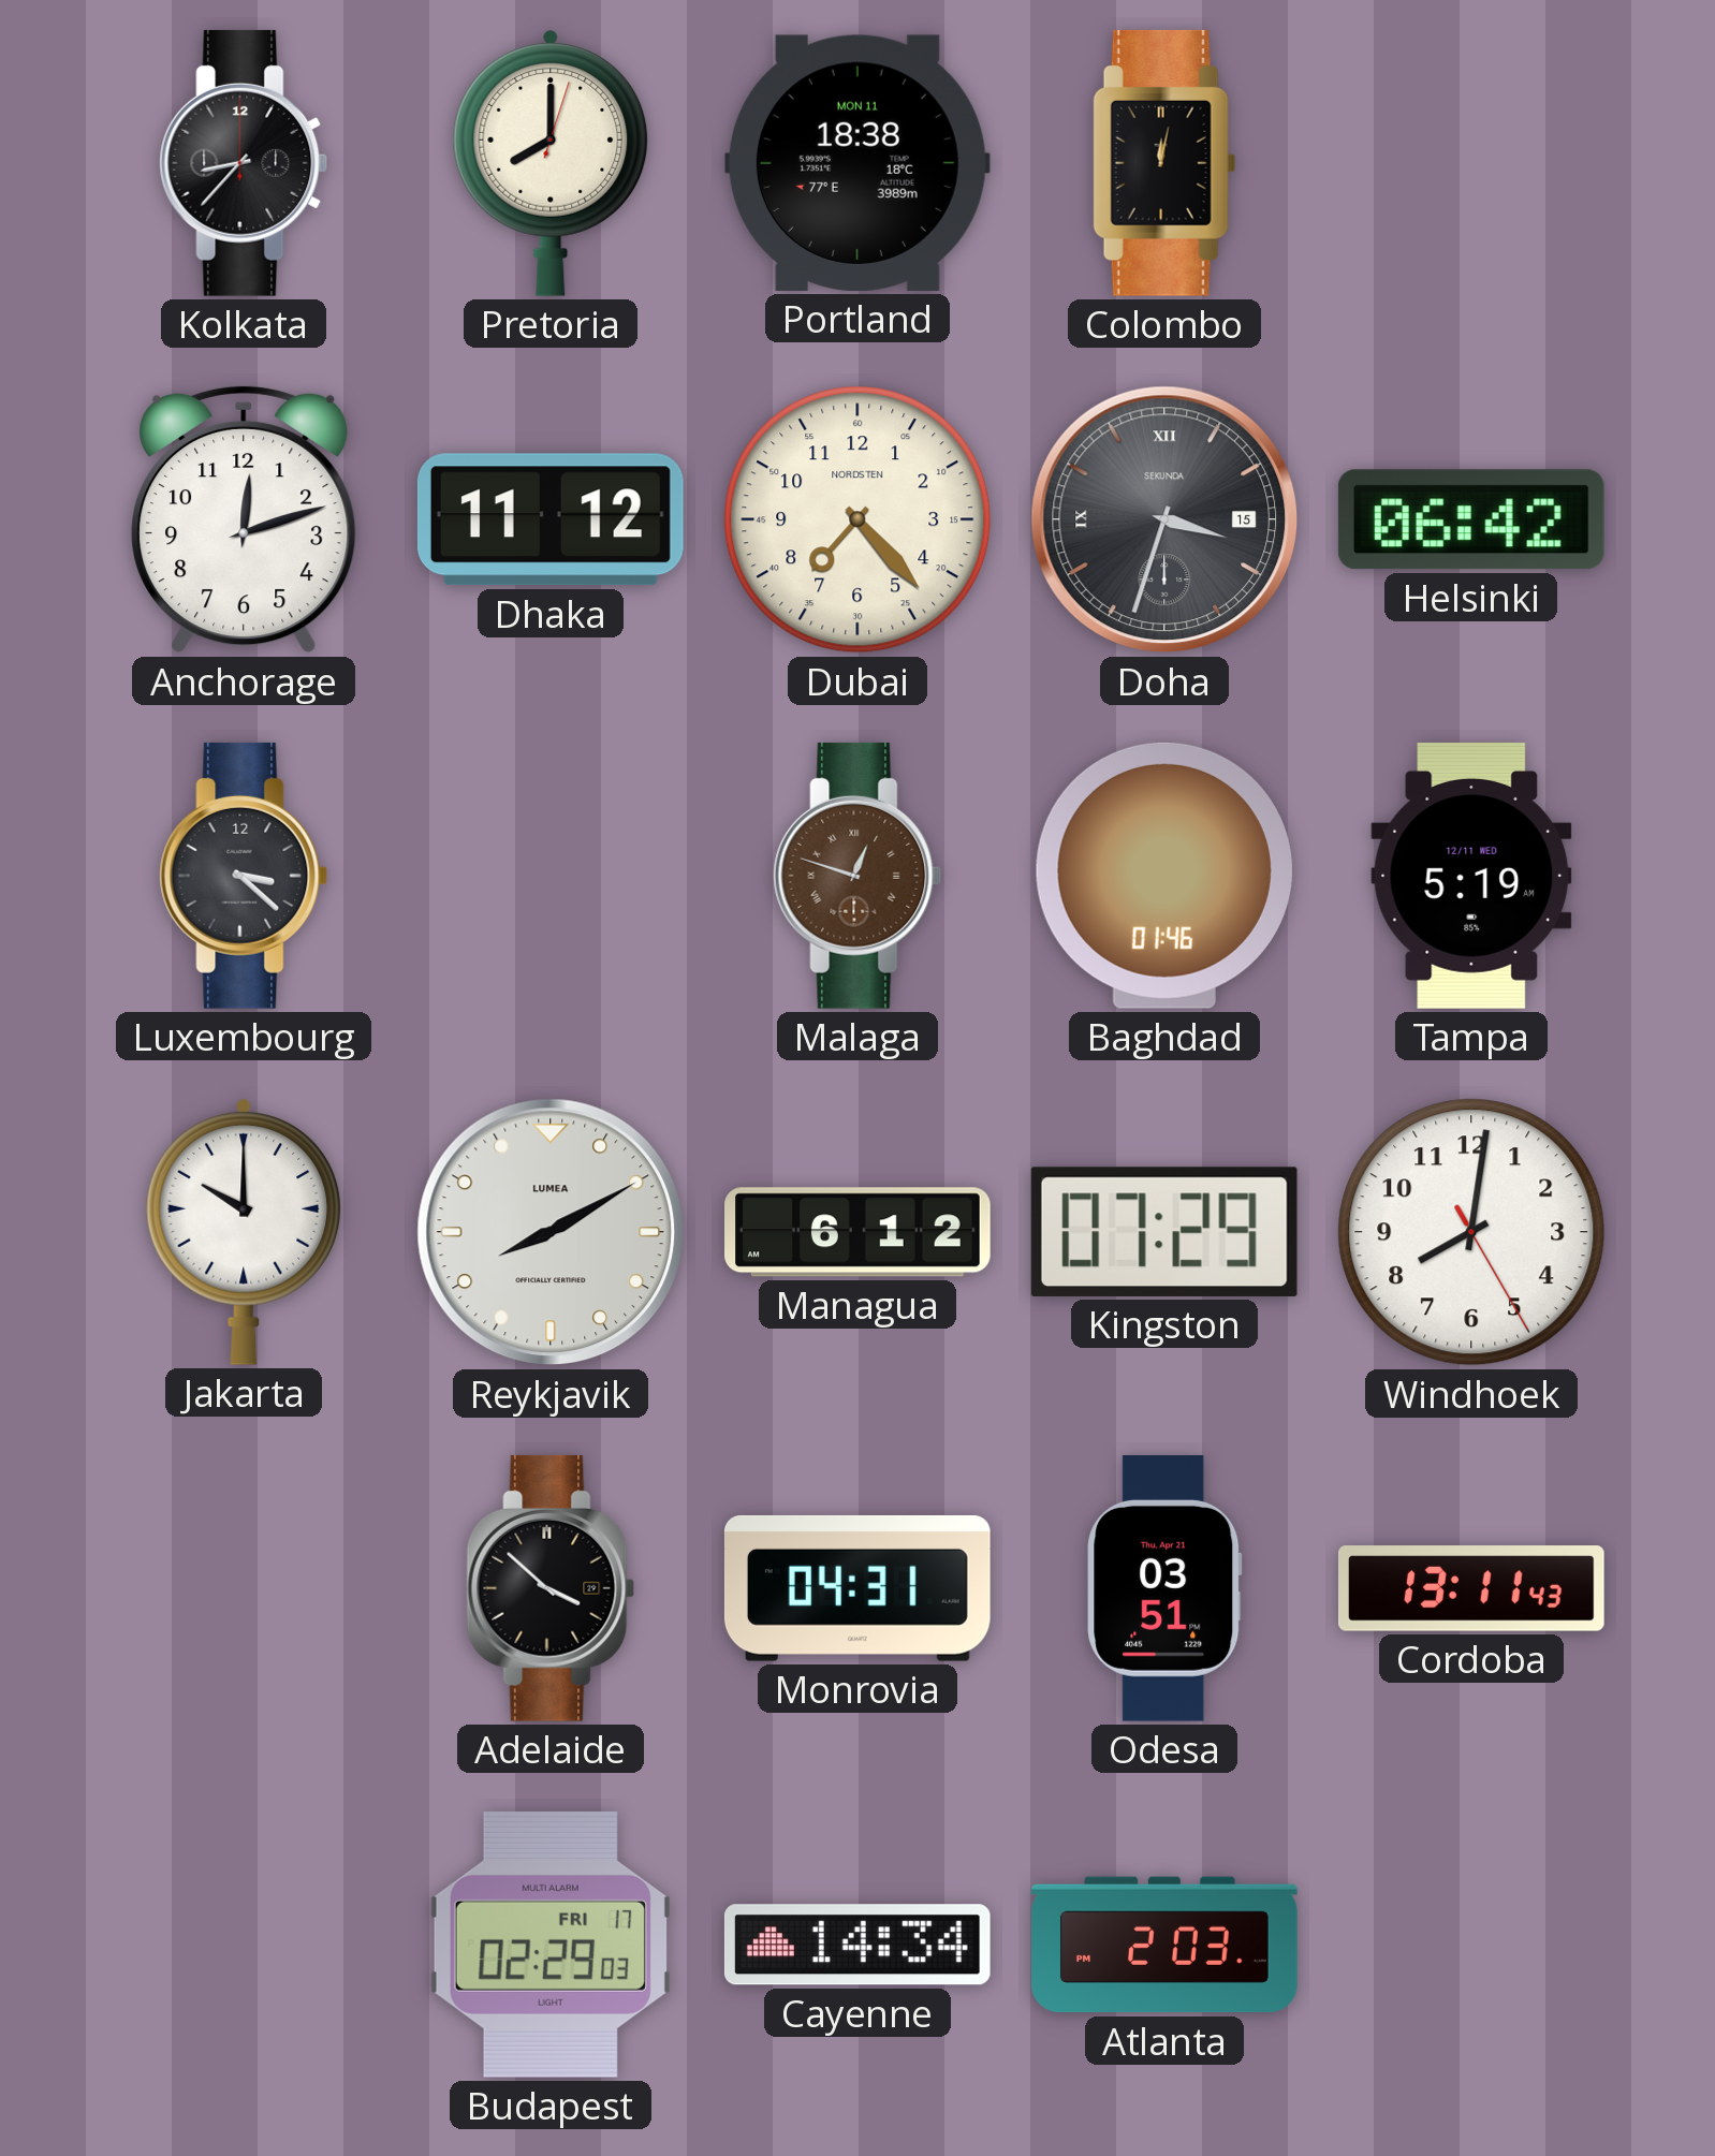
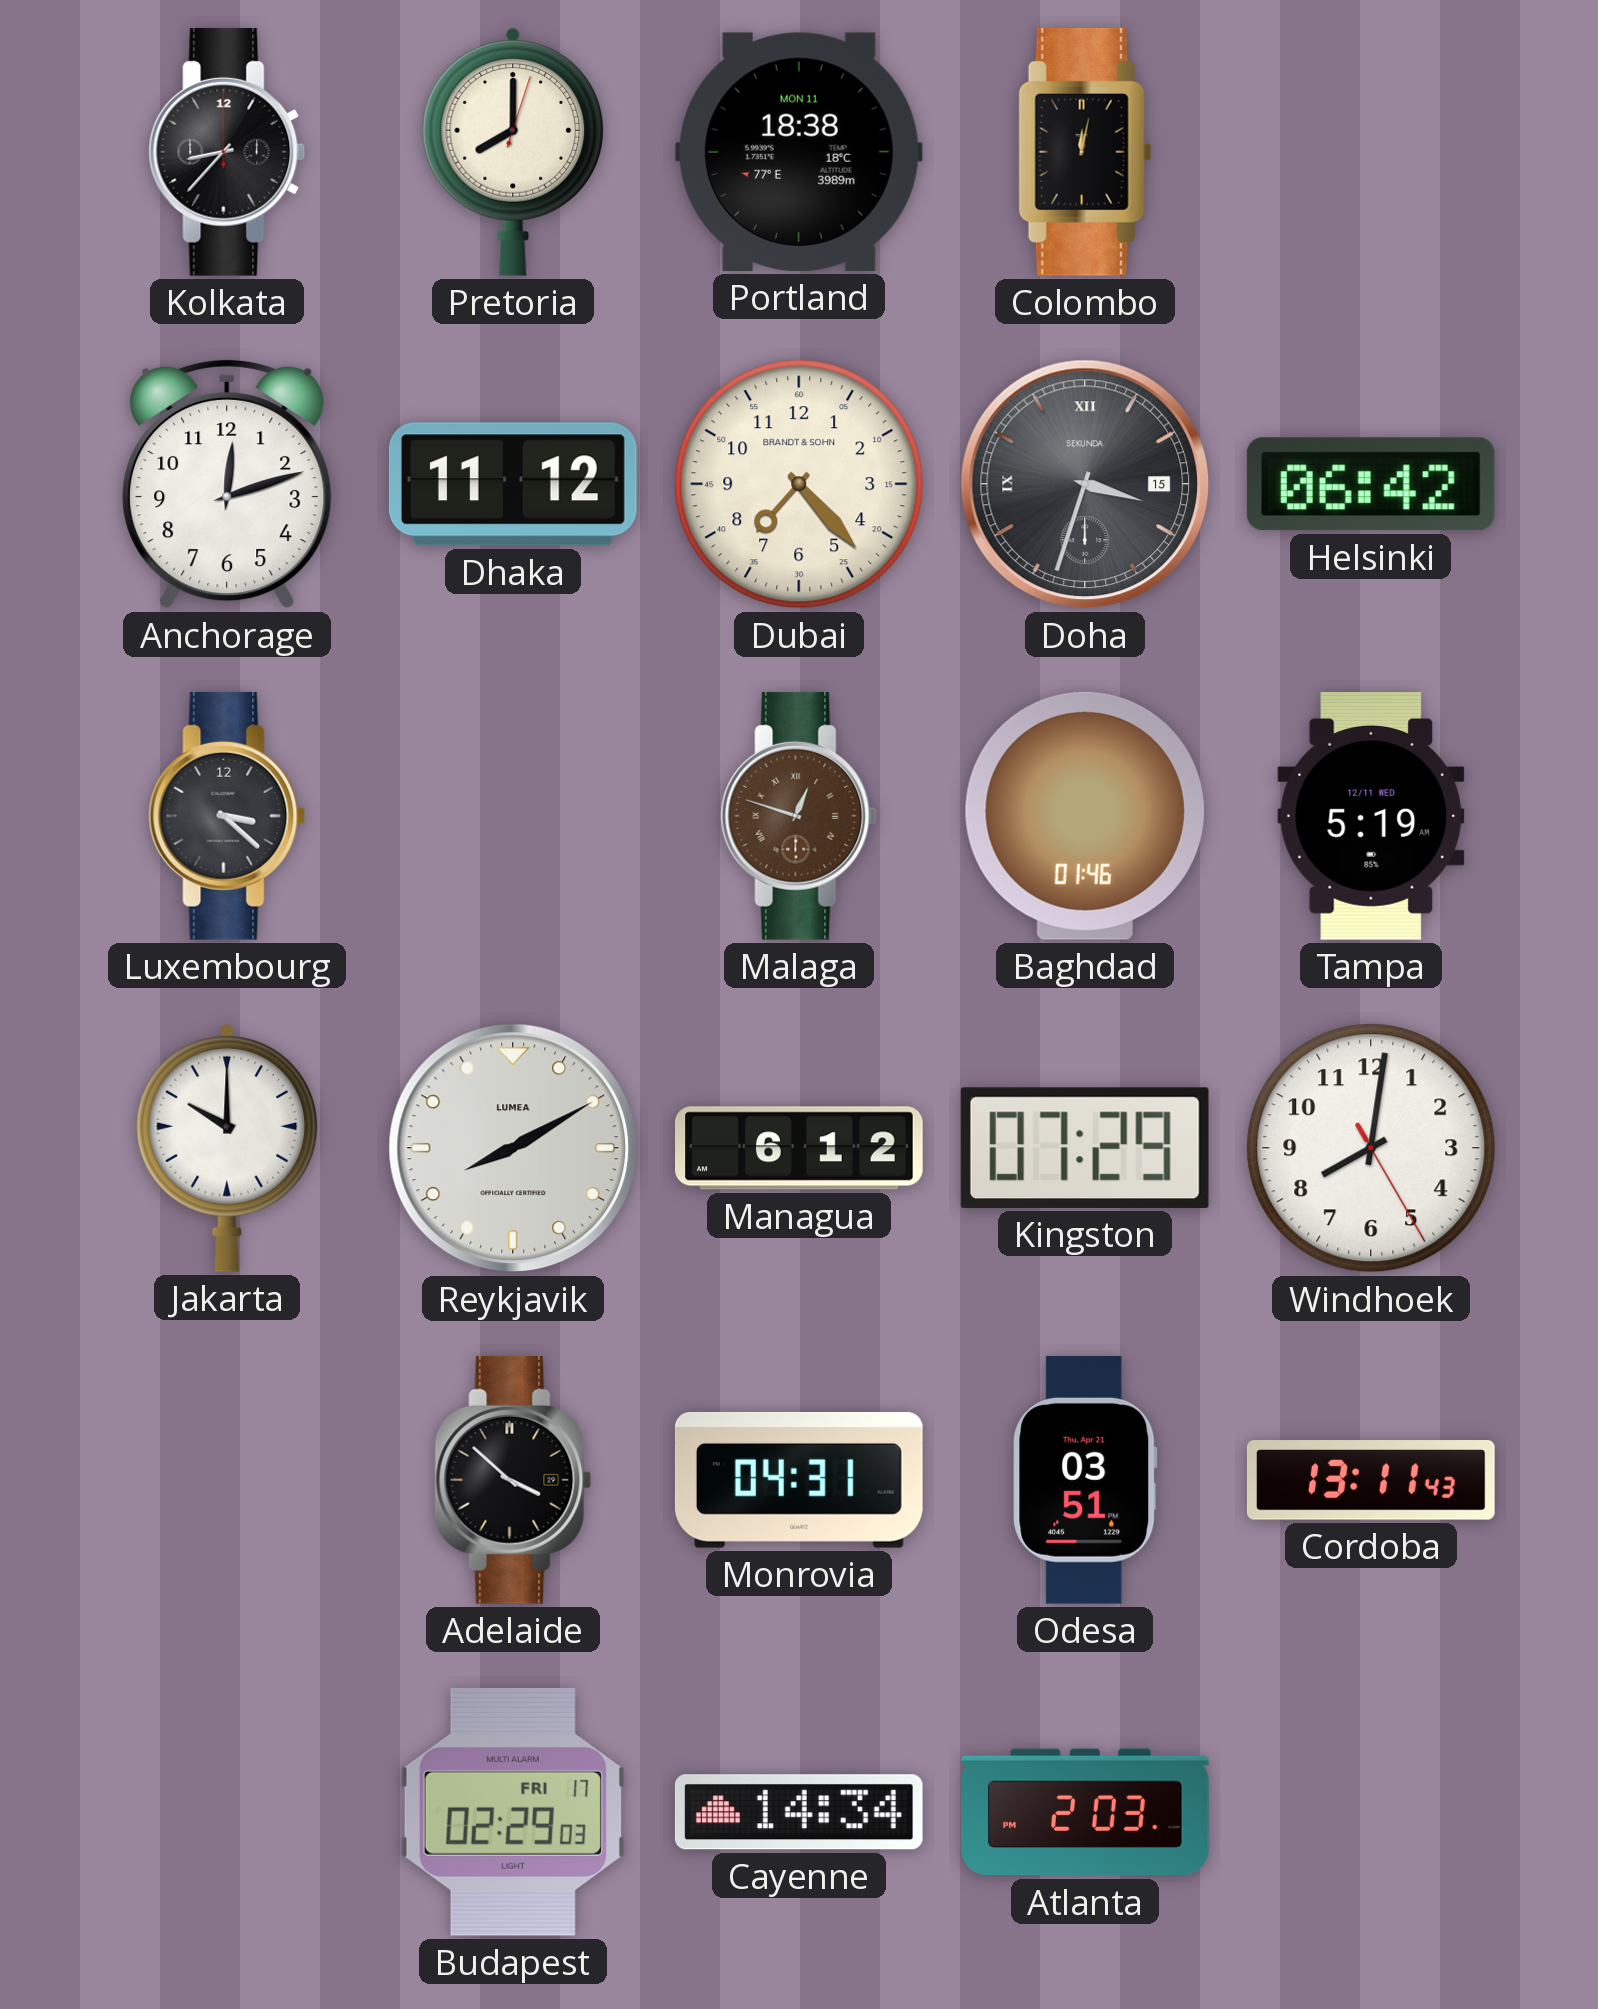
Dubai brand: NORDSTEN -> BRANDT & SOHN (799, 484)
